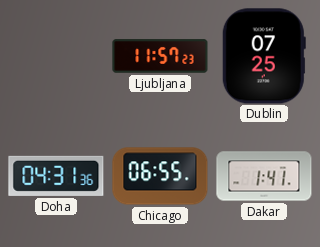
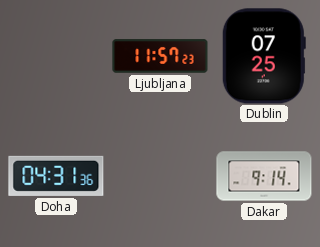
Chicago: 06:55 -> none (160, 176)
Dakar: 1:41 -> 9:14 (264, 176)
